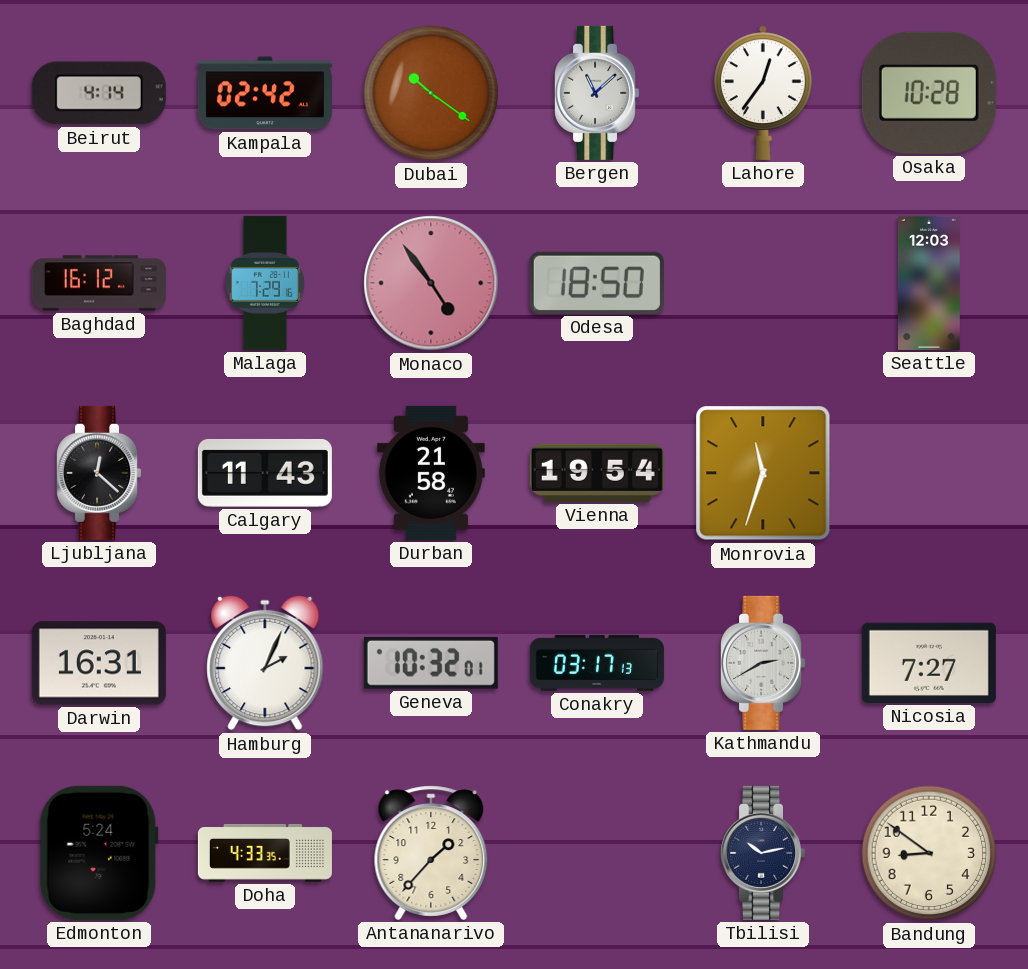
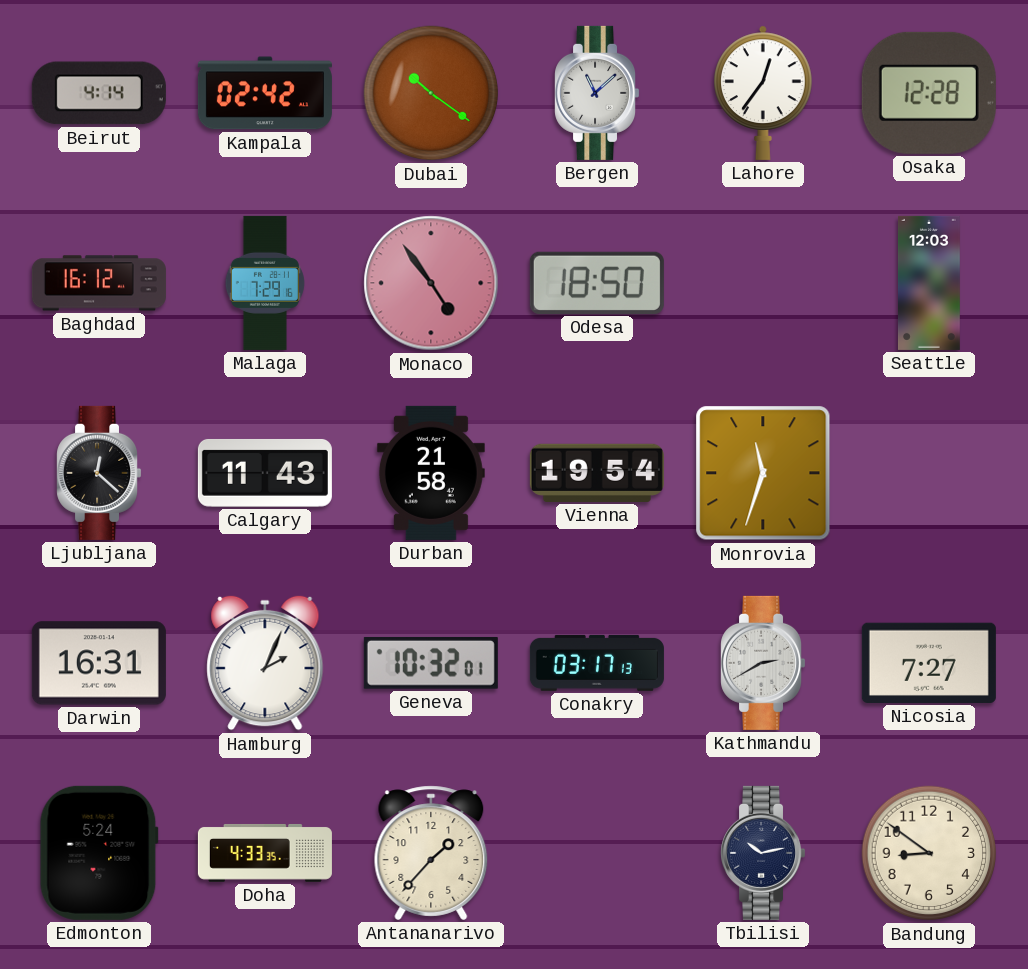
Osaka: 10:28 -> 12:28 (929, 93)
